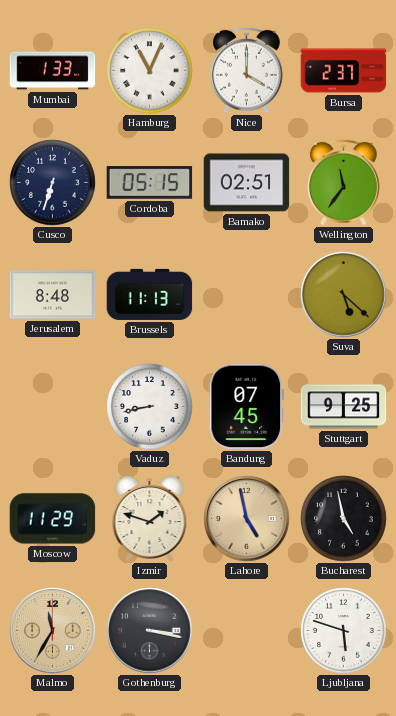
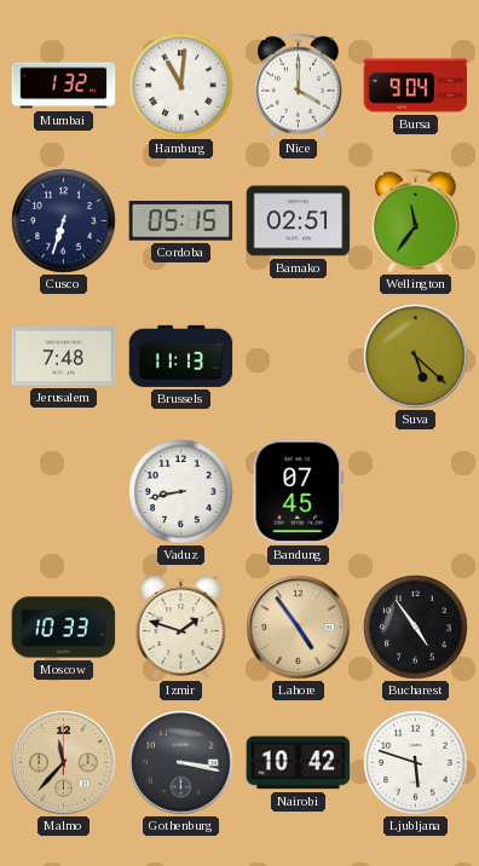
Mumbai: 1:33 -> 1:32 (64, 86)
Hamburg: 11:04 -> 11:01 (181, 86)
Bursa: 2:37 -> 9:04 (416, 86)
Jerusalem: 8:48 -> 7:48 (64, 357)
Stuttgart: 9:25 -> none (344, 407)
Moscow: 11:29 -> 10:33 (64, 628)
Lahore: 4:58 -> 4:54 (299, 628)
Bucharest: 4:58 -> 4:54 (416, 628)
Malmo: 11:35 -> 11:37 (64, 763)
Nairobi: none -> 10:42 (299, 763)
